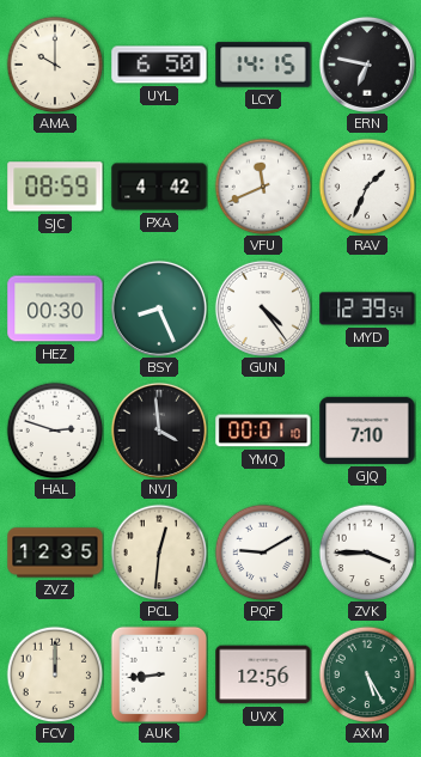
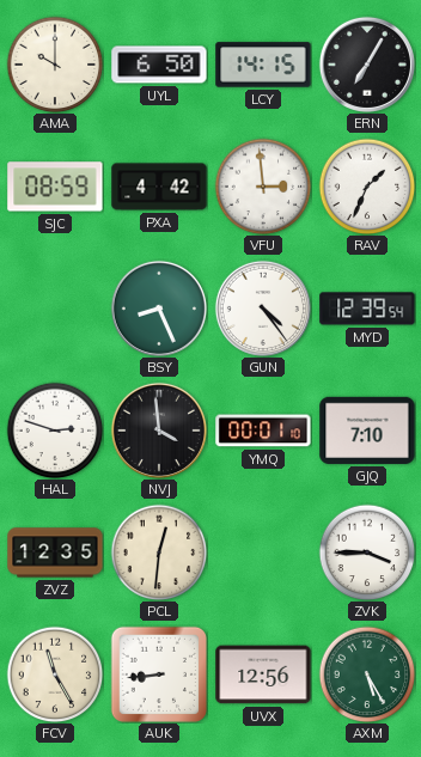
ERN: 6:47 -> 7:05 (367, 65)
VFU: 11:41 -> 2:59 (263, 187)
HEZ: 00:30 -> none (55, 309)
PQF: 9:10 -> none (263, 553)
FCV: 12:00 -> 11:25 (55, 674)
